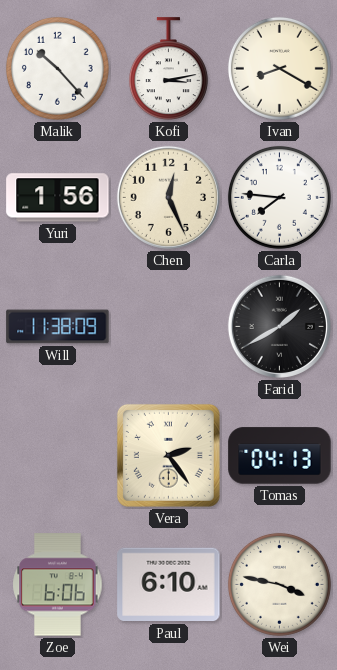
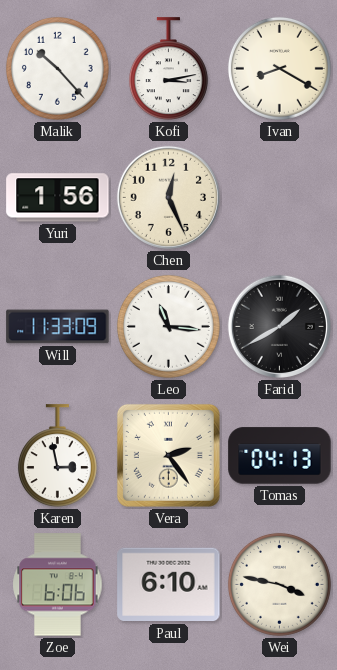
Carla: 7:46 -> none (279, 197)
Will: 11:38 -> 11:33 (58, 327)
Leo: none -> 11:16 (168, 326)
Karen: none -> 2:58 (57, 456)
